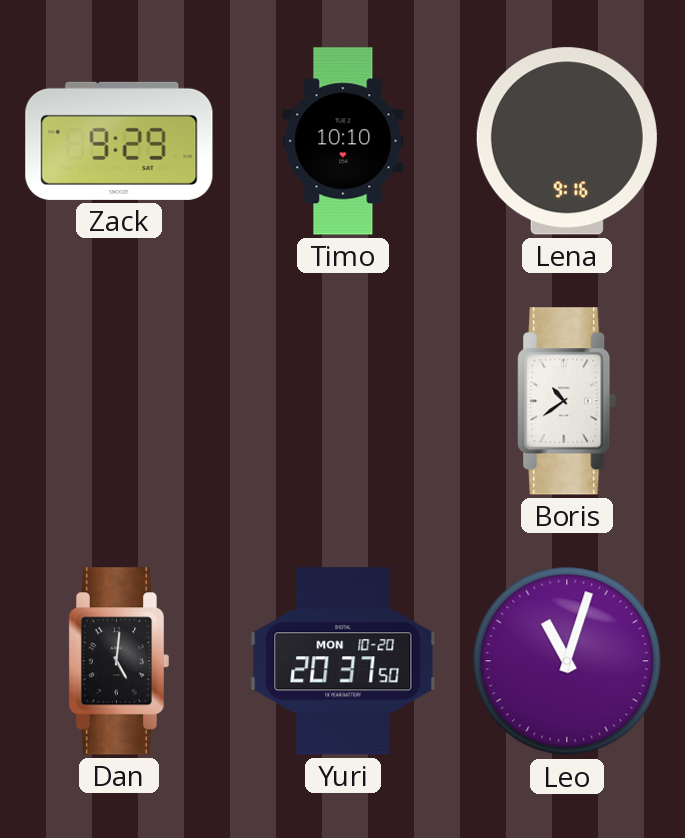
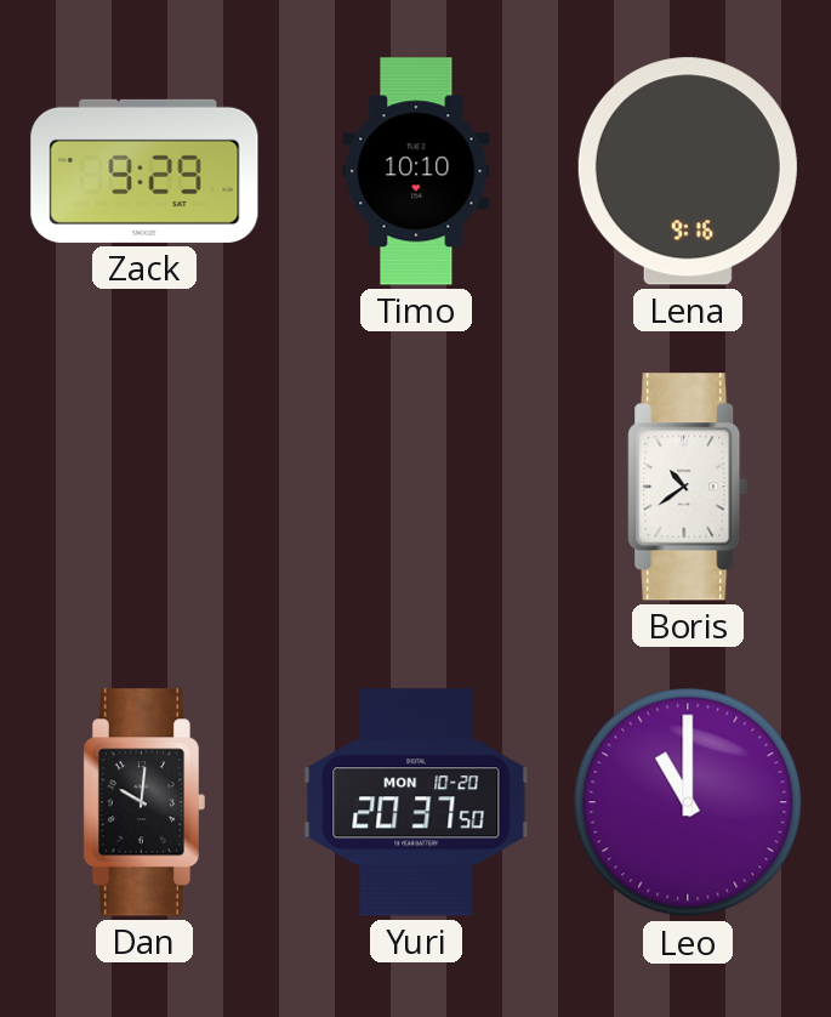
Dan: 5:01 -> 10:01 (143, 802)
Leo: 11:03 -> 11:00 (688, 802)
